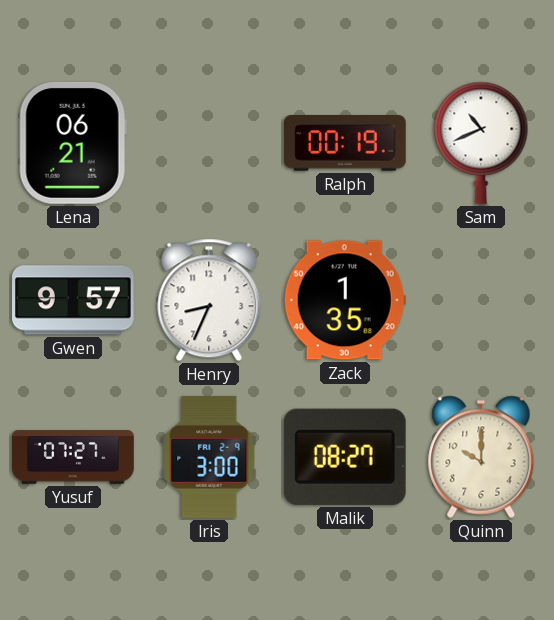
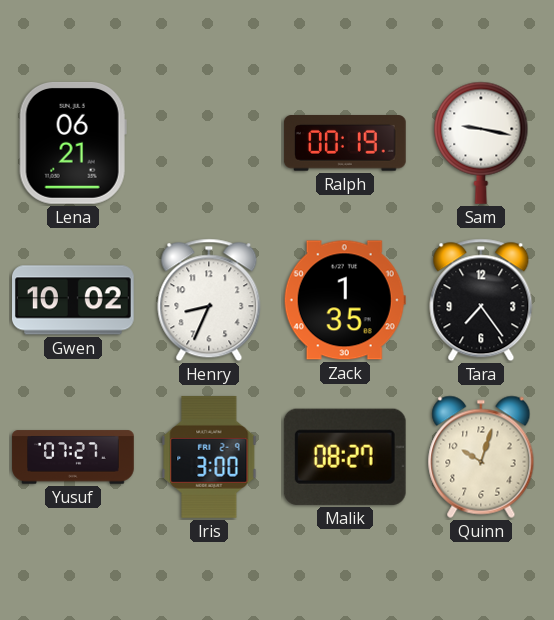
Sam: 10:41 -> 9:17 (481, 143)
Gwen: 9:57 -> 10:02 (74, 300)
Tara: none -> 7:24 (481, 300)
Quinn: 10:00 -> 10:03 (481, 457)
